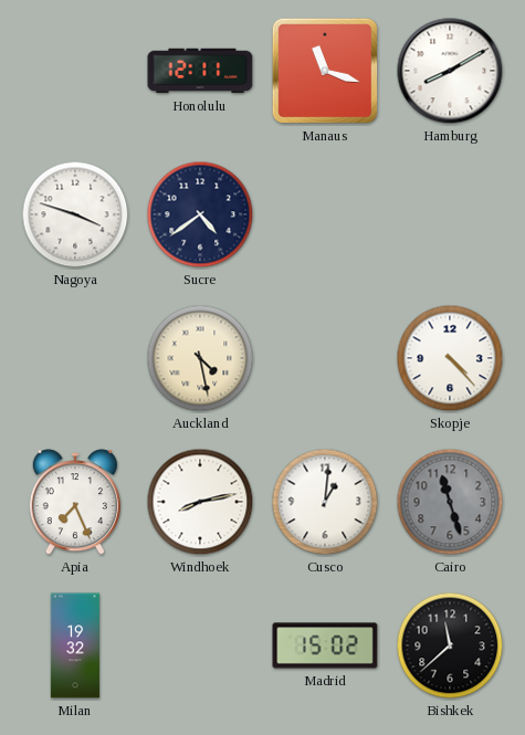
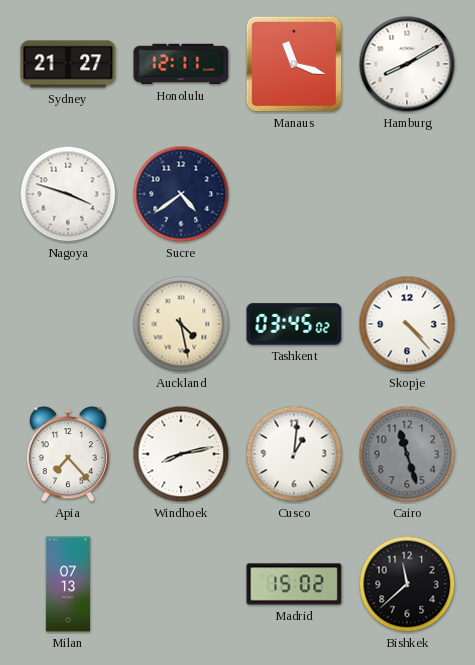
Sydney: none -> 21:27 (68, 64)
Tashkent: none -> 03:45 (294, 324)
Apia: 7:26 -> 7:23 (68, 455)
Milan: 19:32 -> 07:13 (68, 584)
